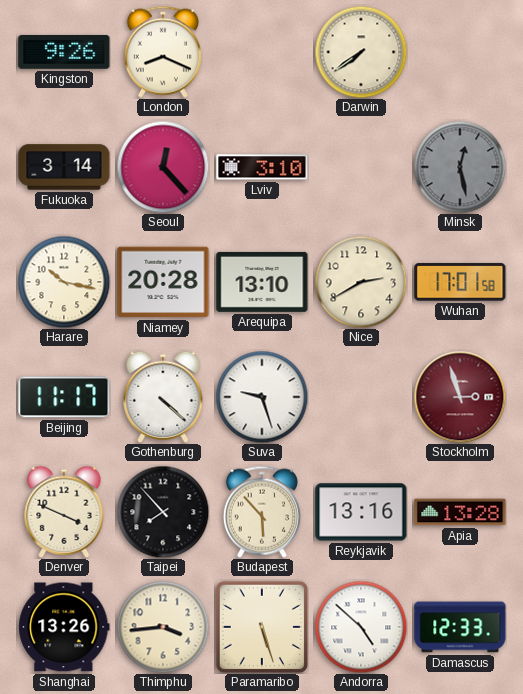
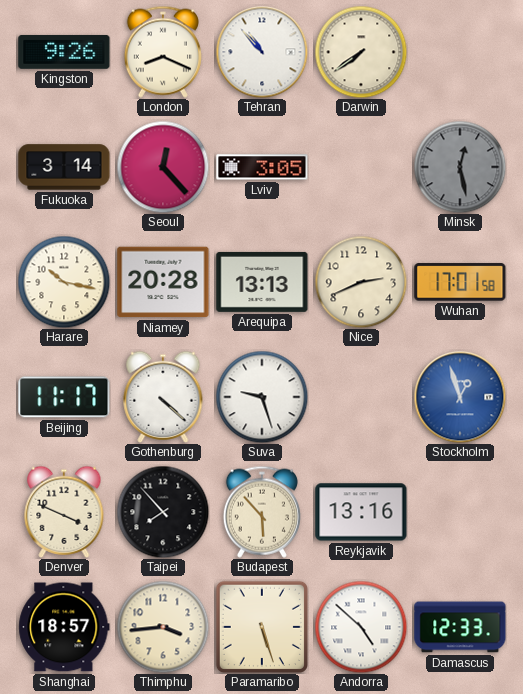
Tehran: none -> 10:53 (262, 52)
Lviv: 3:10 -> 3:05 (262, 167)
Arequipa: 13:10 -> 13:13 (262, 282)
Nice: 2:40 -> 2:41 (361, 282)
Stockholm: 2:57 -> 12:57 (460, 397)
Stockholm dial: burgundy -> blue (460, 397)
Apia: 13:28 -> none (460, 512)
Shanghai: 13:26 -> 18:57 (64, 627)
